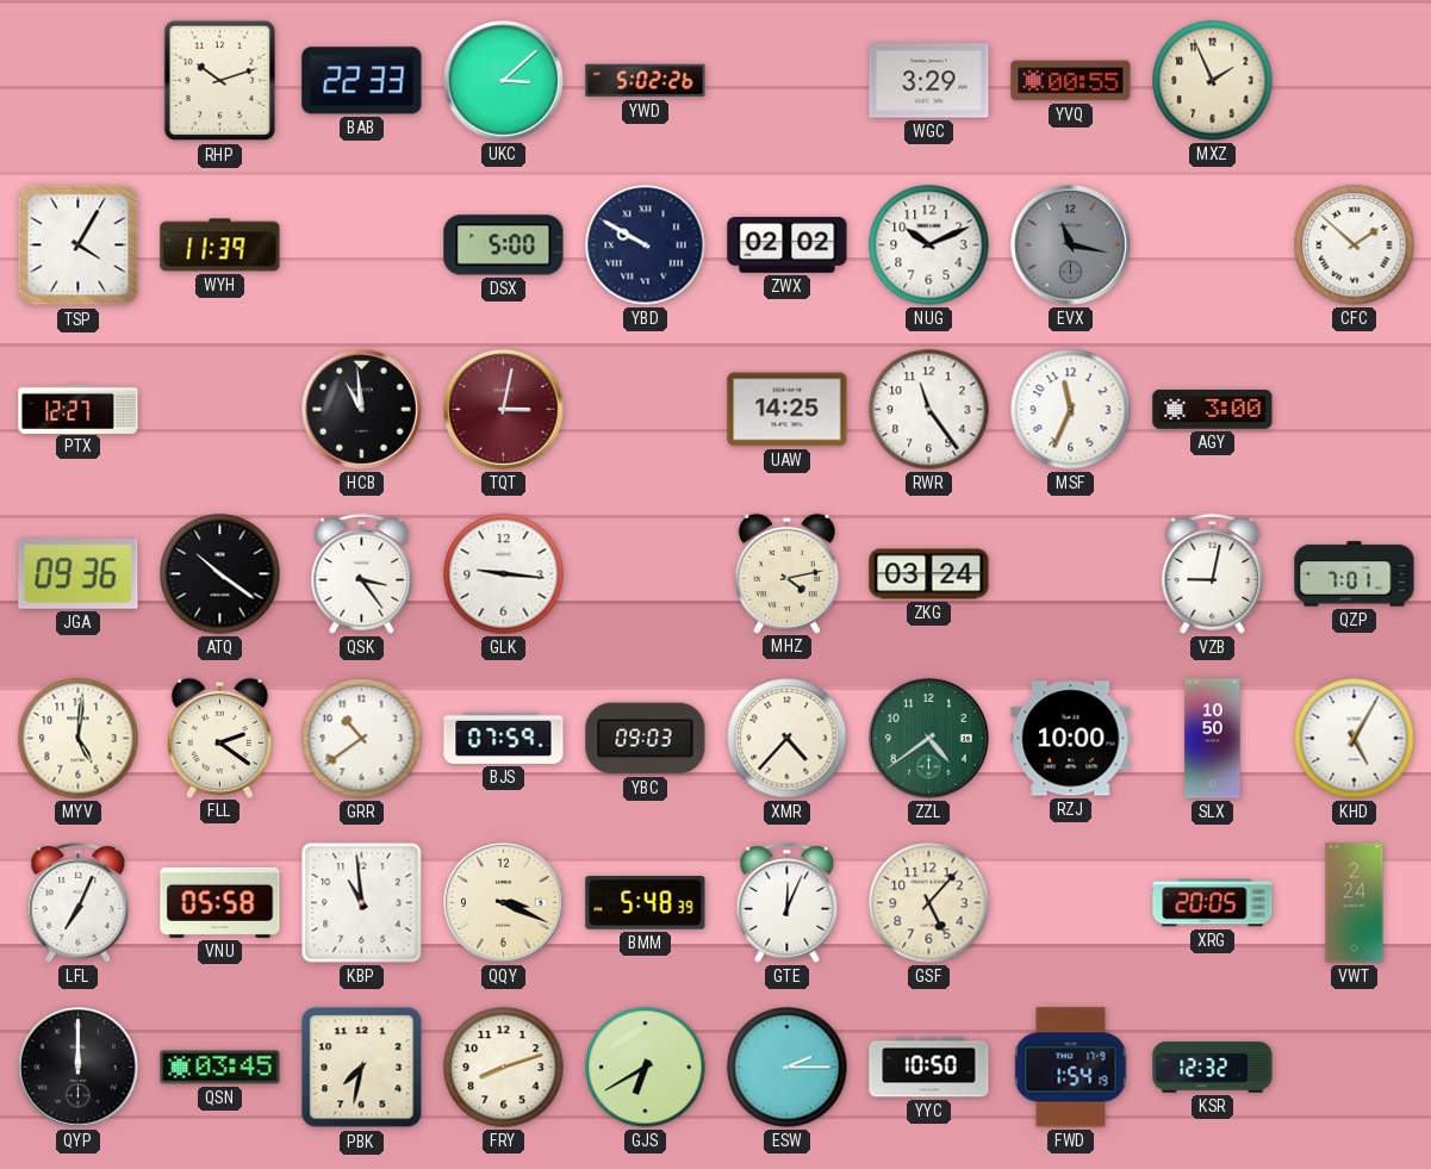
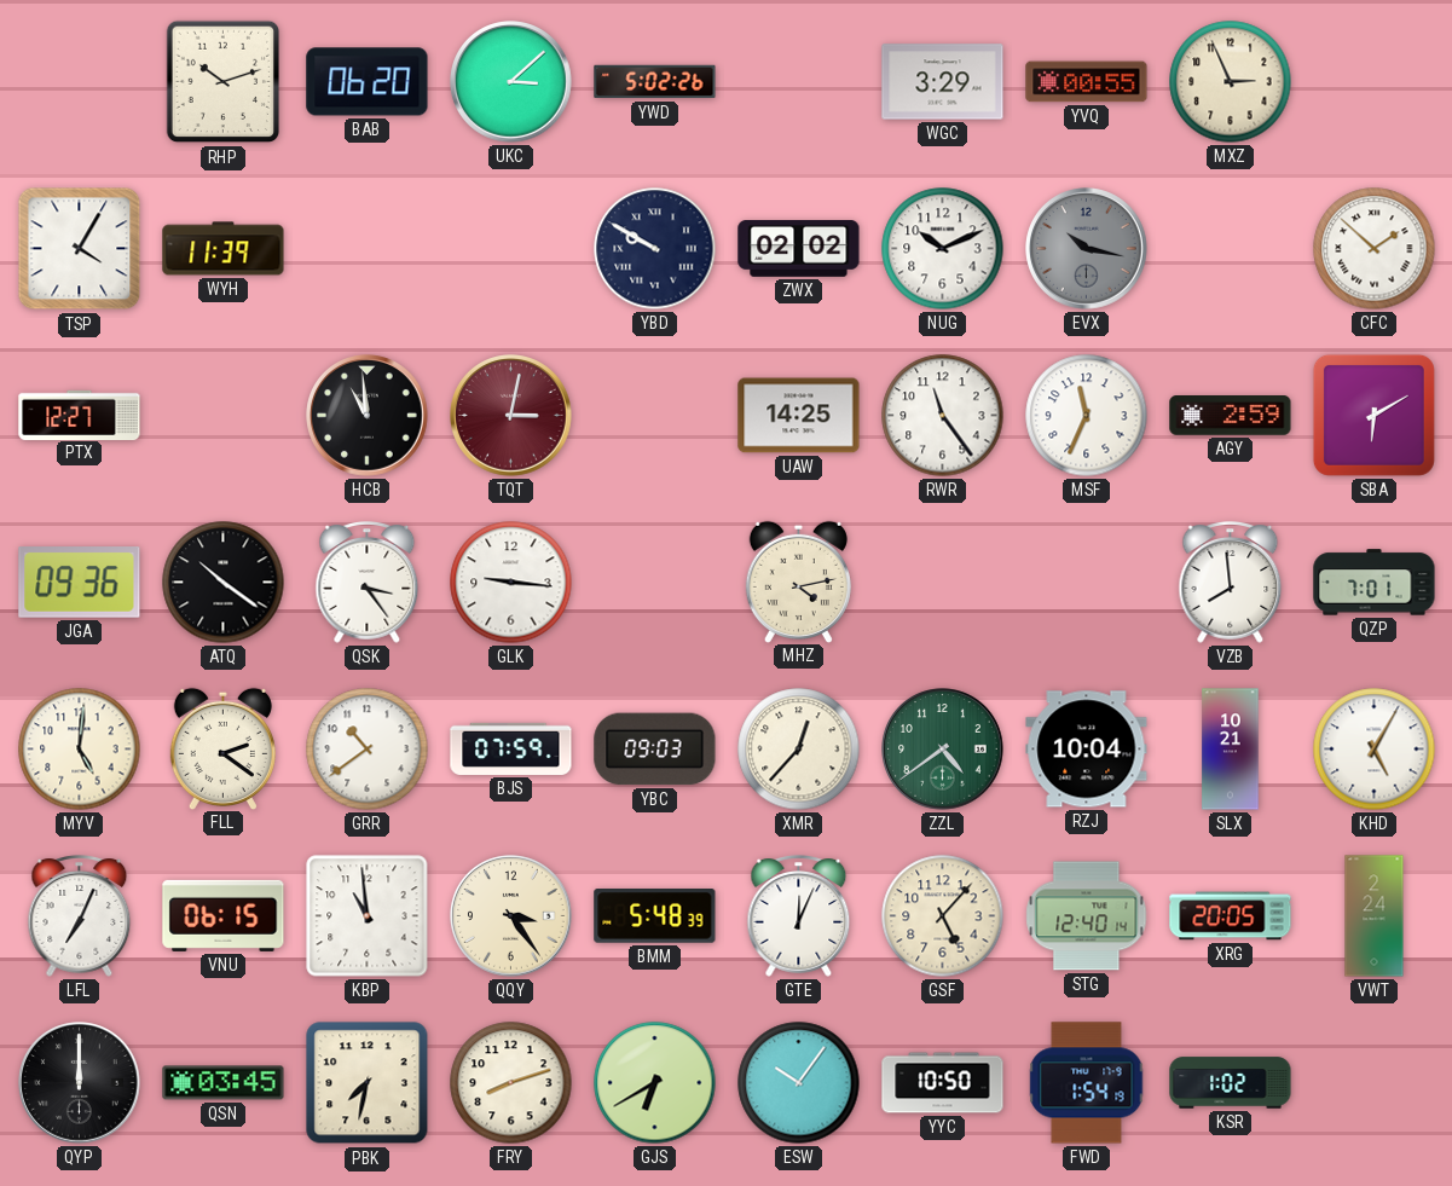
BAB: 22:33 -> 06:20 (368, 82)
MXZ: 1:56 -> 2:56 (1231, 82)
DSX: 5:00 -> none (504, 245)
EVX: 11:17 -> 10:17 (1087, 249)
AGY: 3:00 -> 2:59 (1231, 416)
SBA: none -> 6:10 (1373, 415)
ZKG: 03:24 -> none (929, 574)
VZB: 9:02 -> 7:59 (1231, 583)
XMR: 4:37 -> 12:37 (799, 750)
RZJ: 10:00 -> 10:04 (1087, 750)
SLX: 10:50 -> 10:21 (1231, 750)
VNU: 05:58 -> 06:15 (224, 915)
QQY: 3:19 -> 3:24 (511, 916)
STG: none -> 12:40 (1087, 916)
ESW: 2:15 -> 10:06 (799, 1083)
KSR: 12:32 -> 1:02 (1231, 1083)
